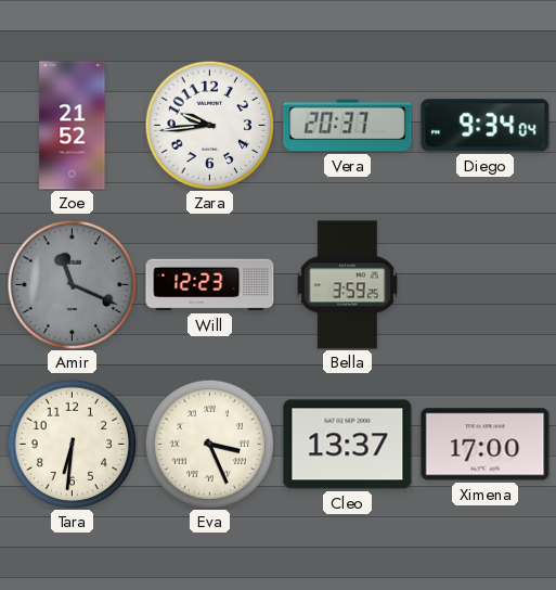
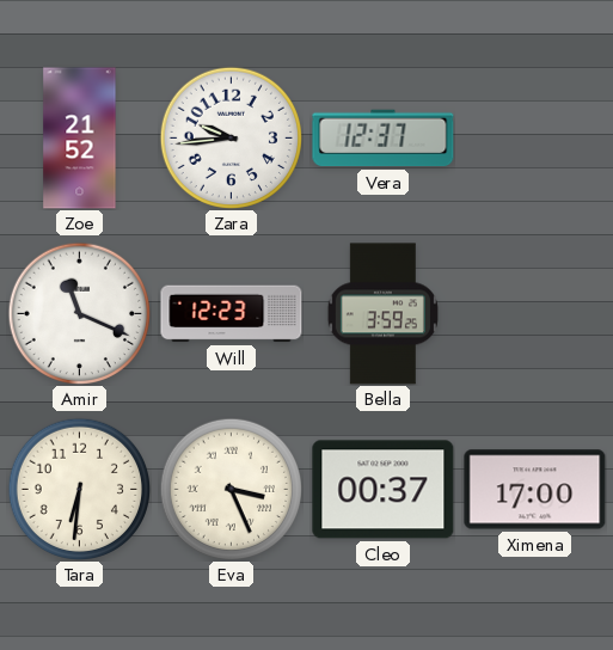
Vera: 20:37 -> 12:37 (384, 139)
Diego: 9:34 -> none (486, 126)
Amir dial: grey -> white (79, 313)
Cleo: 13:37 -> 00:37 (384, 490)
